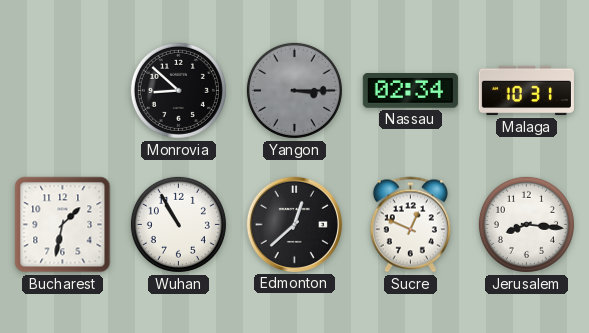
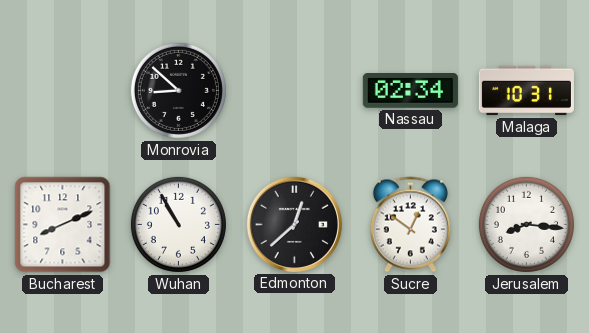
Yangon: 3:15 -> none (294, 90)
Bucharest: 1:32 -> 8:11 (63, 225)
Sucre: 12:49 -> 12:51 (410, 225)
